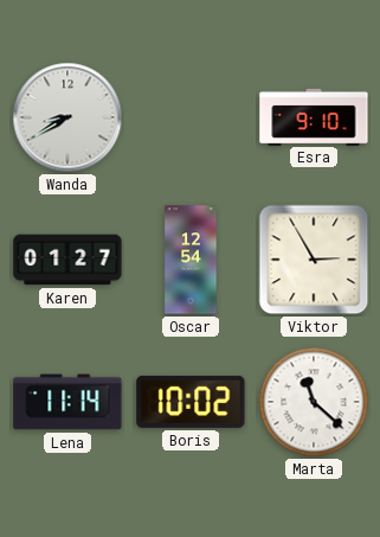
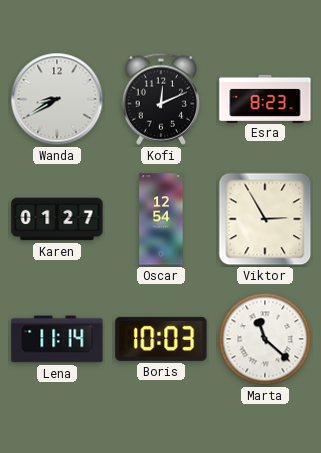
Kofi: none -> 12:11 (161, 99)
Esra: 9:10 -> 8:23 (265, 98)
Boris: 10:02 -> 10:03 (161, 339)
